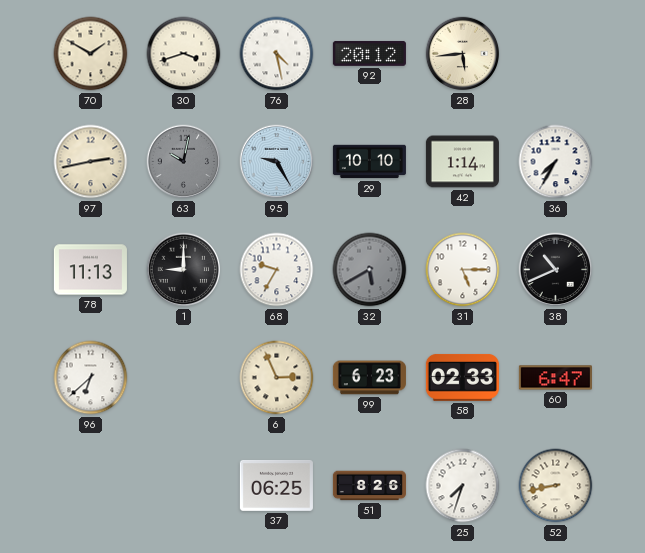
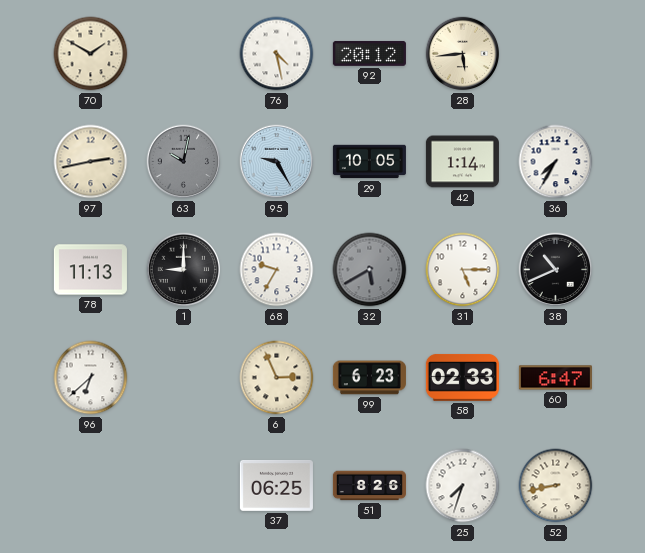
30: 3:42 -> none (184, 54)
29: 10:10 -> 10:05 (369, 162)
